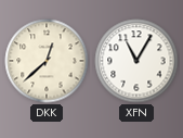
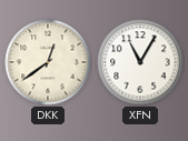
DKK: 12:38 -> 12:39 (48, 62)
